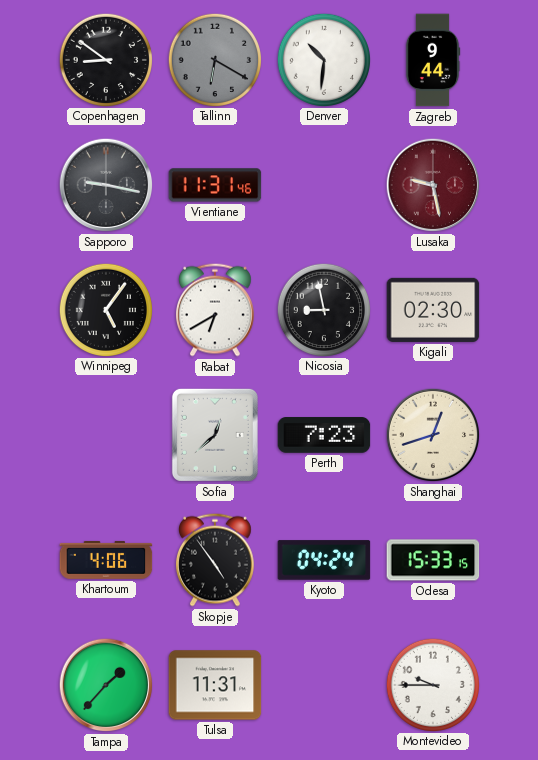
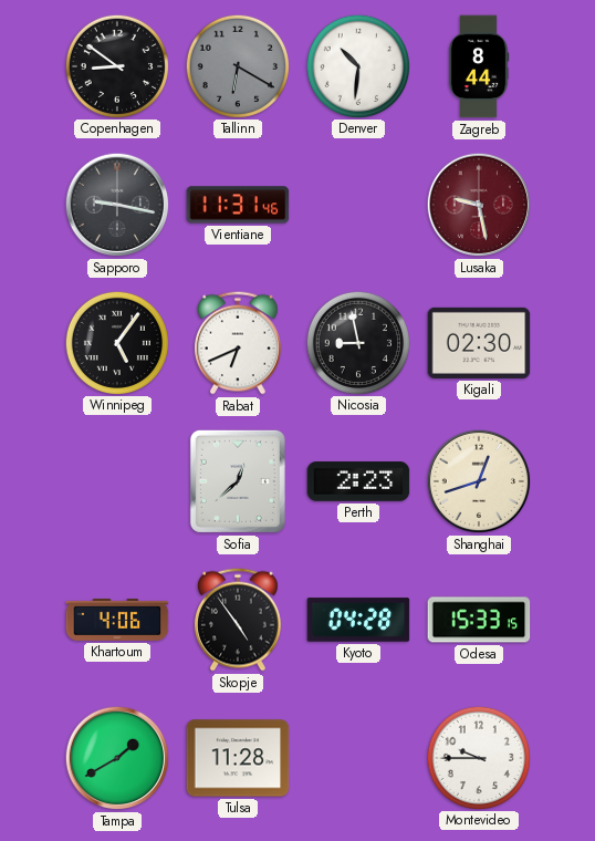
Zagreb: 9:44 -> 8:44 (479, 66)
Rabat: 6:40 -> 6:41 (238, 343)
Perth: 7:23 -> 2:23 (358, 481)
Kyoto: 04:24 -> 04:28 (358, 620)
Tampa: 1:37 -> 1:40 (117, 758)
Tulsa: 11:31 -> 11:28 (238, 758)
